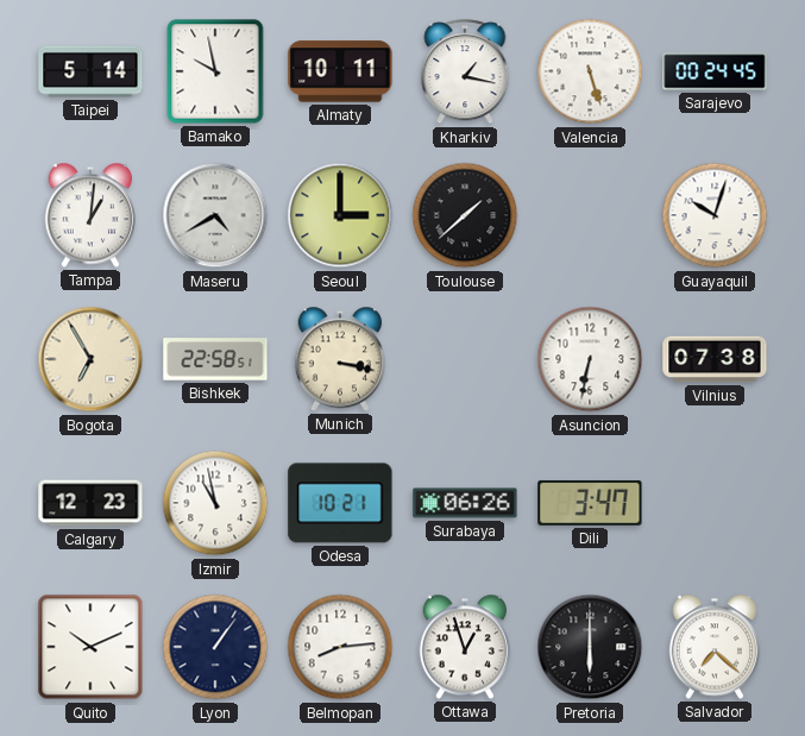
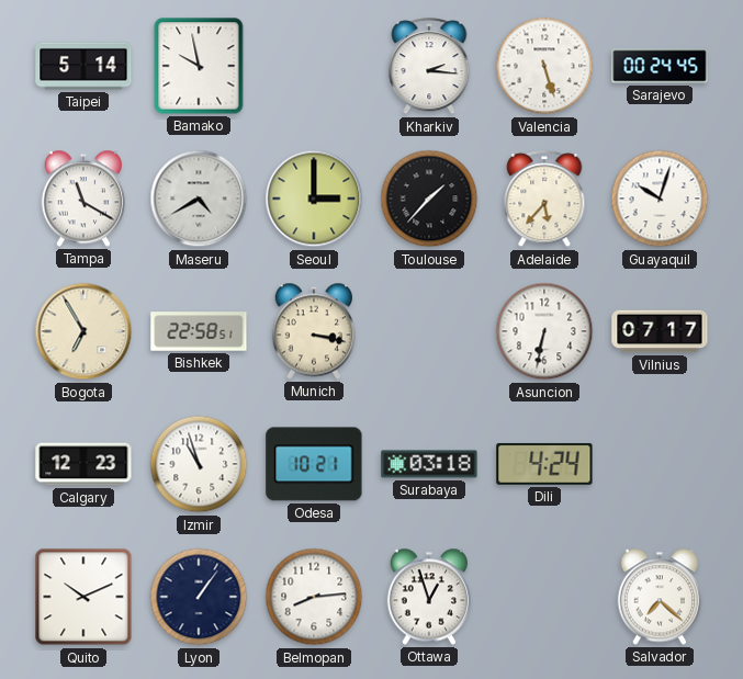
Almaty: 10:11 -> none (340, 71)
Kharkiv: 1:17 -> 2:16 (429, 67)
Tampa: 1:01 -> 11:20 (82, 199)
Toulouse: 1:38 -> 1:37 (429, 199)
Adelaide: none -> 5:37 (544, 200)
Vilnius: 07:38 -> 07:17 (660, 331)
Izmir: 10:58 -> 10:57 (199, 464)
Surabaya: 06:26 -> 03:18 (429, 464)
Dili: 3:47 -> 4:24 (544, 464)
Pretoria: 6:00 -> none (590, 647)
